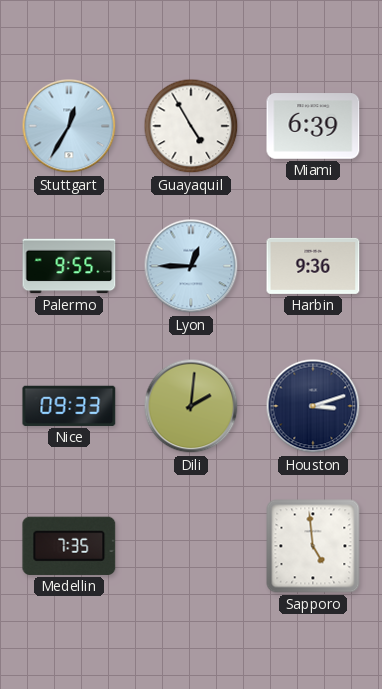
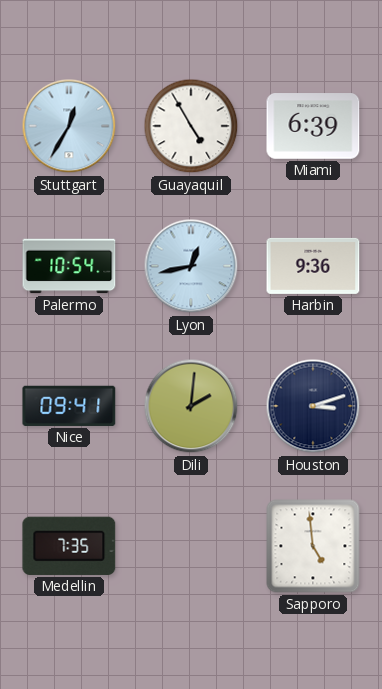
Palermo: 9:55 -> 10:54 (69, 266)
Lyon: 12:45 -> 12:43 (191, 266)
Nice: 09:33 -> 09:41 (69, 406)
